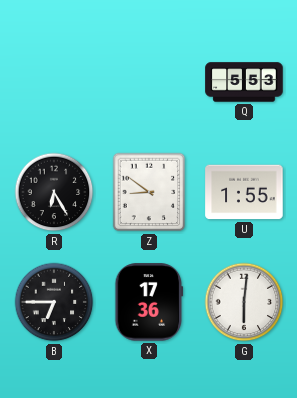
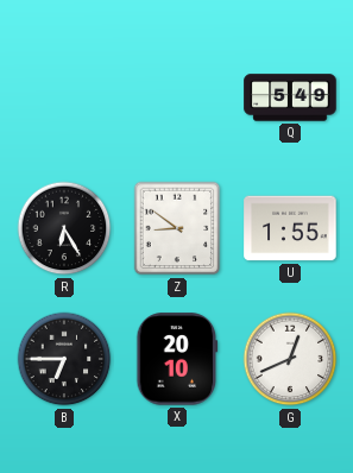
Q: 5:53 -> 5:49 (290, 97)
X: 17:36 -> 20:10 (177, 359)
G: 6:01 -> 12:41 (290, 359)
